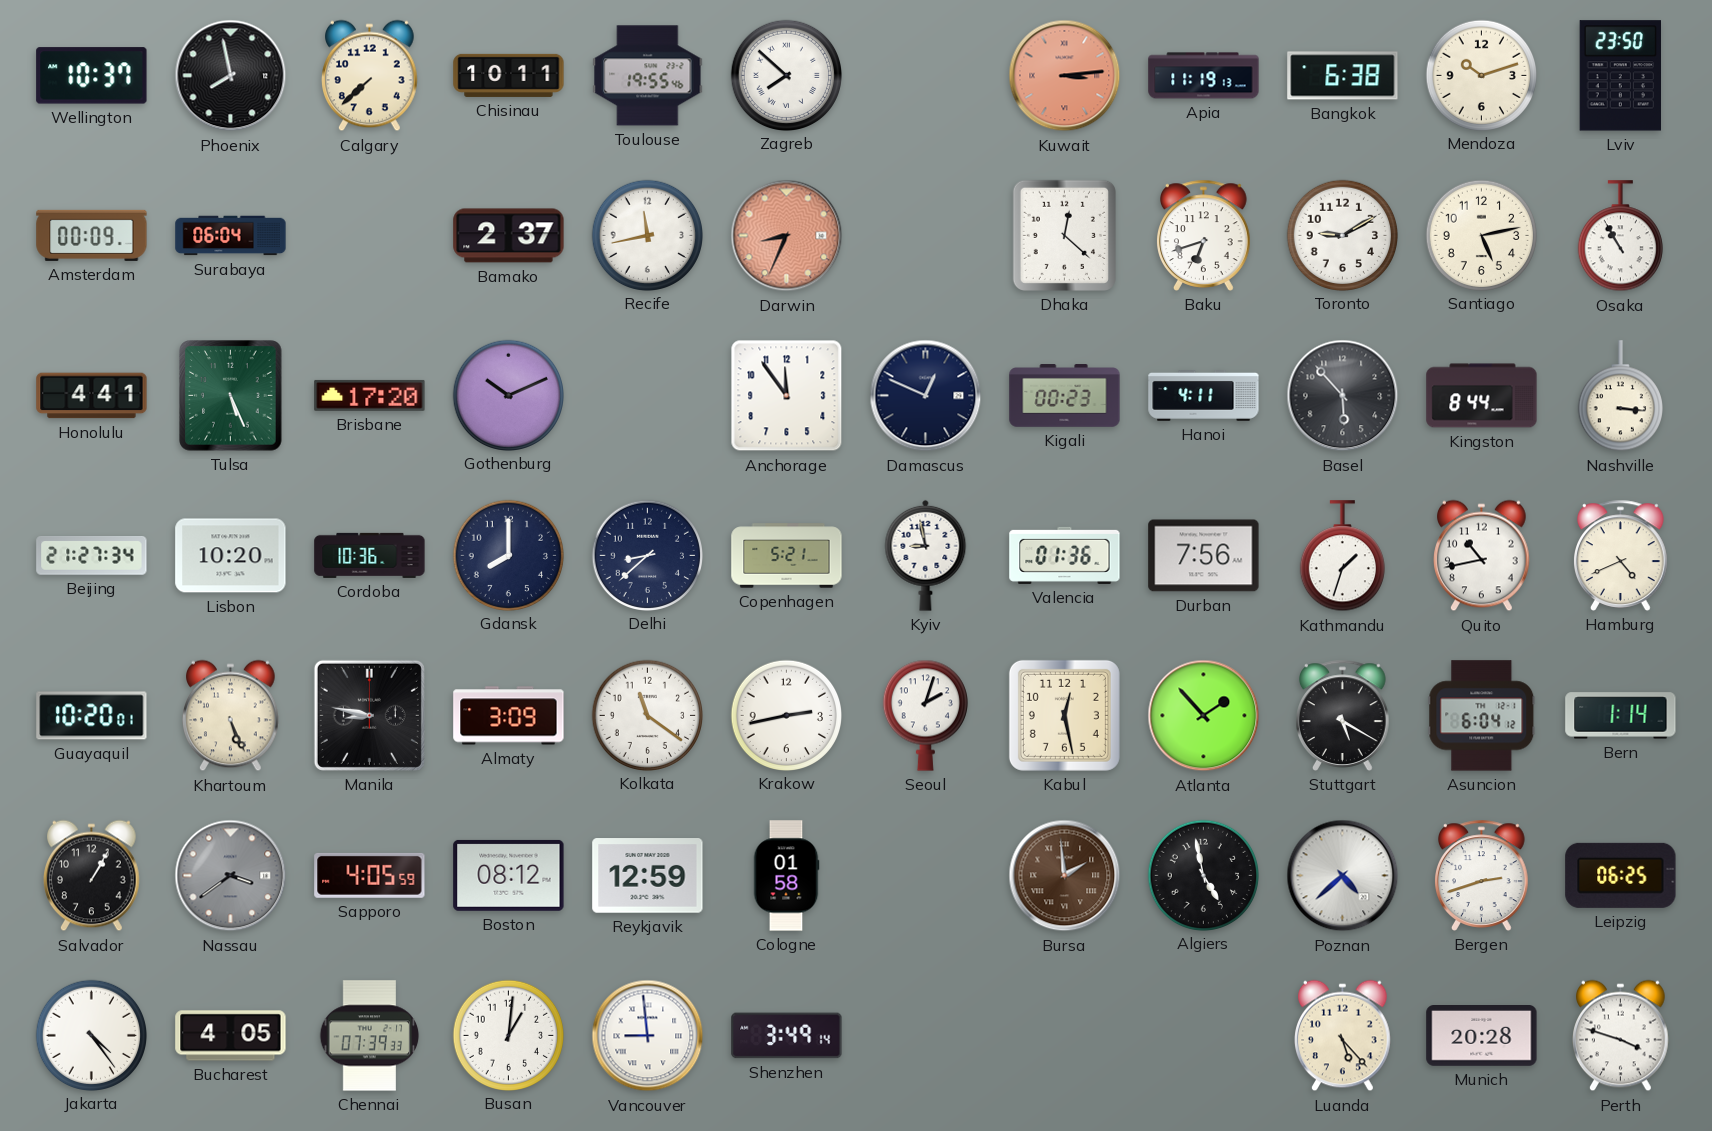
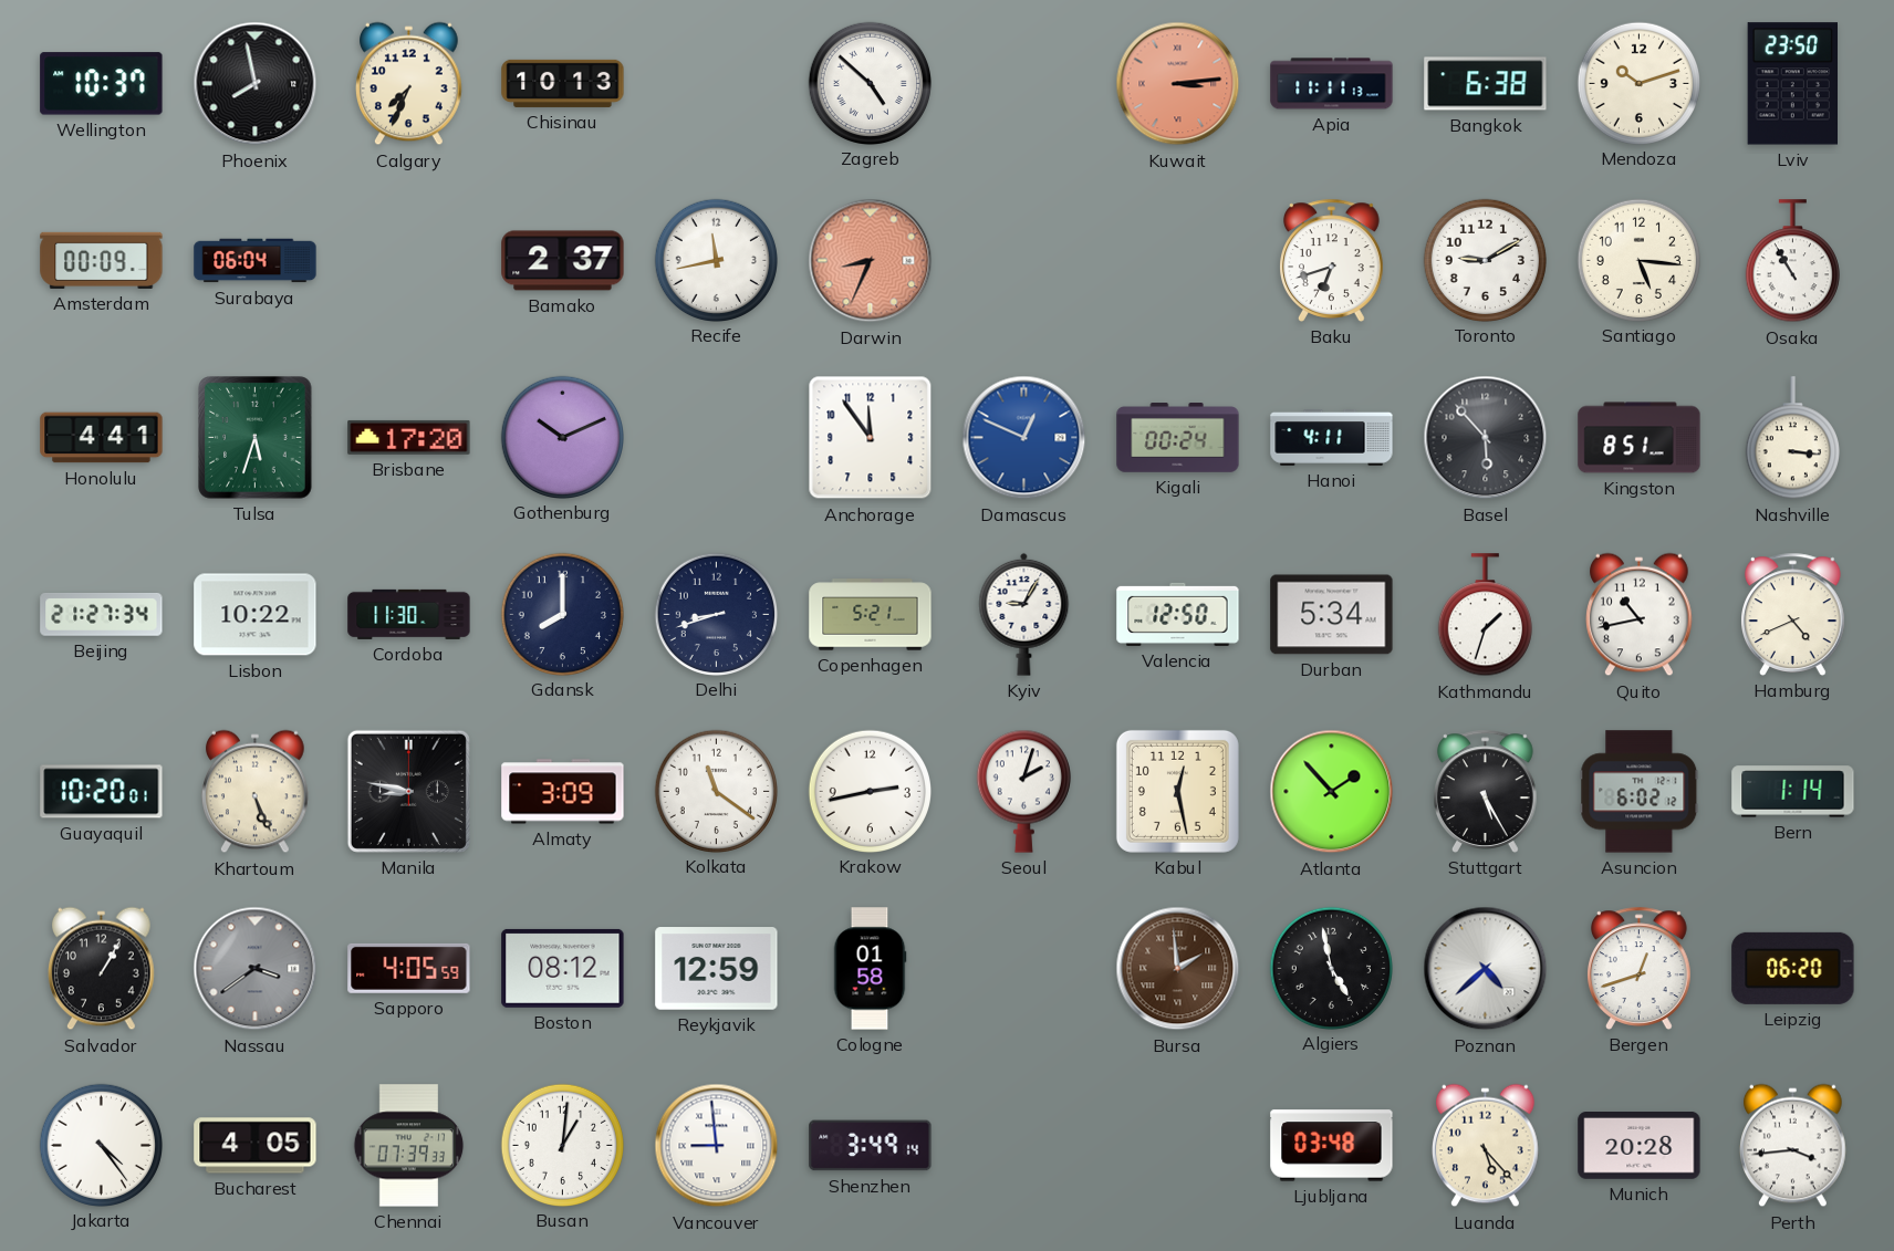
Calgary: 7:38 -> 7:34 (409, 84)
Chisinau: 10:11 -> 10:13 (563, 83)
Toulouse: 19:55 -> none (648, 76)
Zagreb: 7:52 -> 4:52 (870, 83)
Apia: 11:19 -> 11:11 (1332, 84)
Dhaka: 12:22 -> none (1064, 235)
Santiago: 5:13 -> 5:16 (1638, 260)
Tulsa: 5:26 -> 5:33 (256, 438)
Damascus dial: navy -> blue (1024, 438)
Kigali: 00:23 -> 00:24 (1178, 438)
Kingston: 8:44 -> 8:51 (1640, 438)
Lisbon: 10:20 -> 10:22 (256, 615)
Cordoba: 10:36 -> 11:30 (409, 614)
Delhi: 8:38 -> 8:42 (716, 614)
Kyiv: 8:58 -> 9:05 (1024, 614)
Valencia: 01:36 -> 12:50 (1178, 614)
Durban: 7:56 -> 5:34 (1332, 615)
Stuttgart: 5:20 -> 5:25 (1486, 791)
Asuncion: 6:04 -> 6:02 (1640, 792)
Bergen: 2:42 -> 12:42 (1640, 968)
Leipzig: 06:25 -> 06:20 (1793, 968)
Ljubljana: none -> 03:48 (1332, 1146)
Perth: 3:48 -> 3:44 (1793, 1146)
